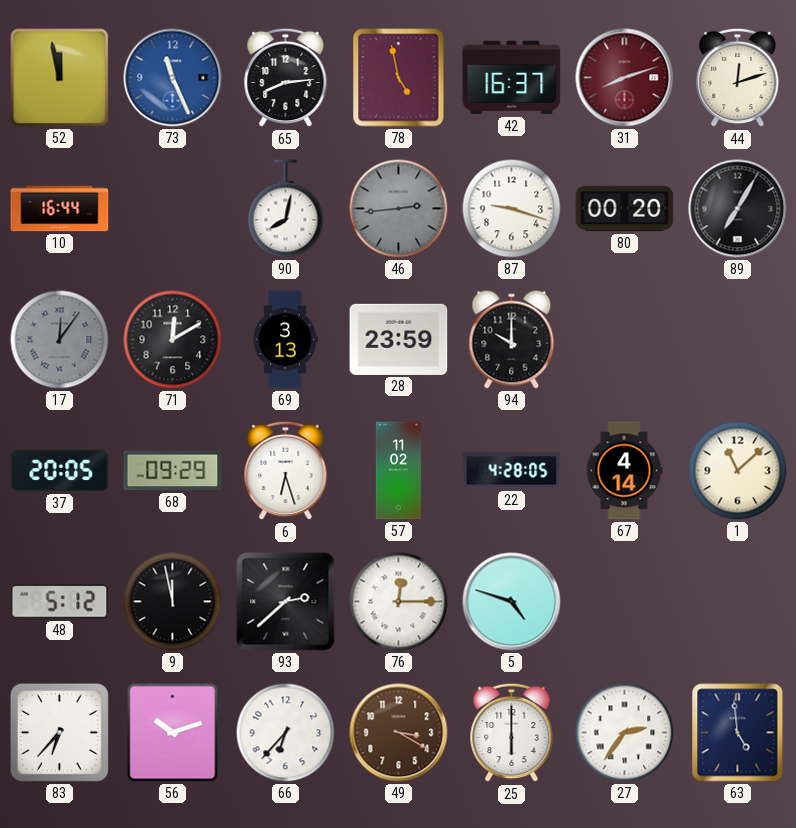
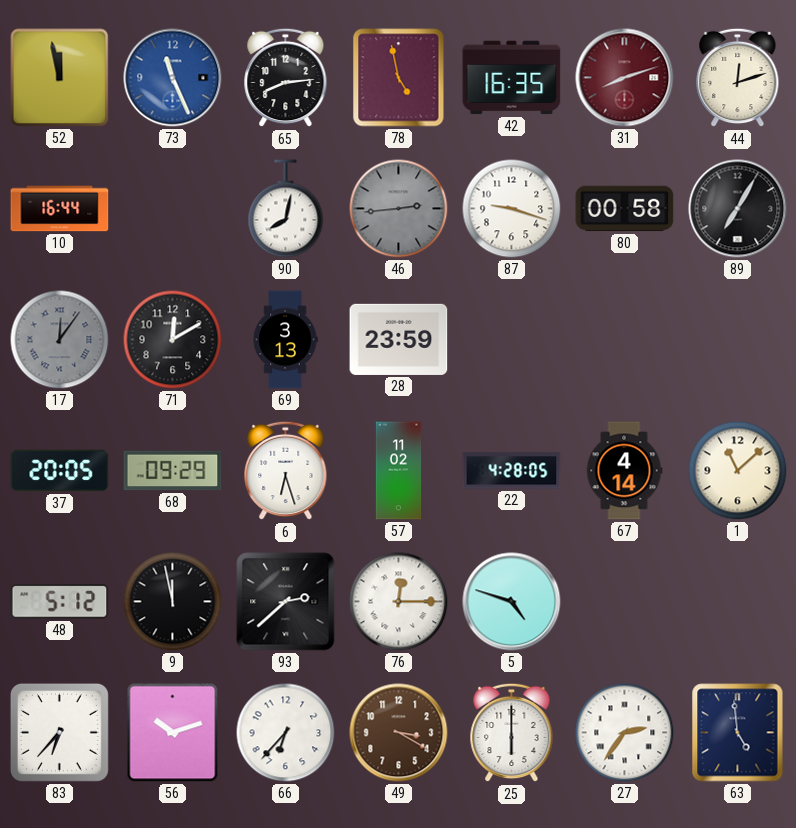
42: 16:37 -> 16:35 (512, 78)
80: 00:20 -> 00:58 (625, 209)
94: 10:00 -> none (512, 340)
